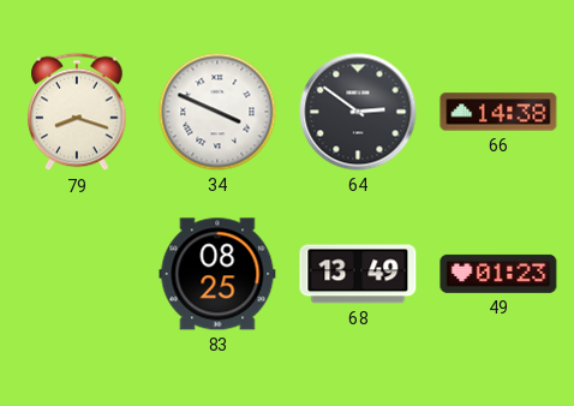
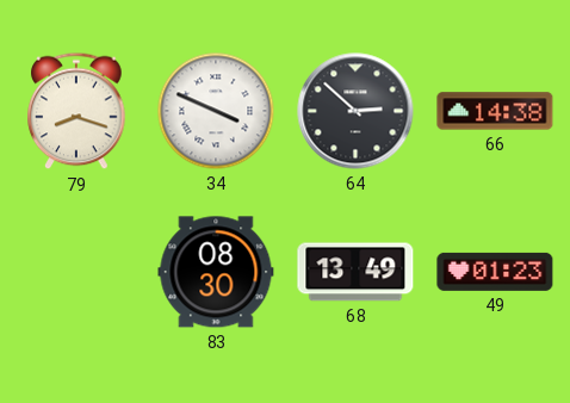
64: 2:51 -> 2:52 (355, 111)
83: 08:25 -> 08:30 (216, 272)
